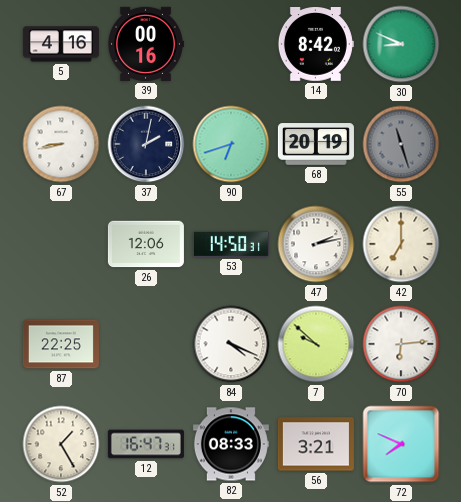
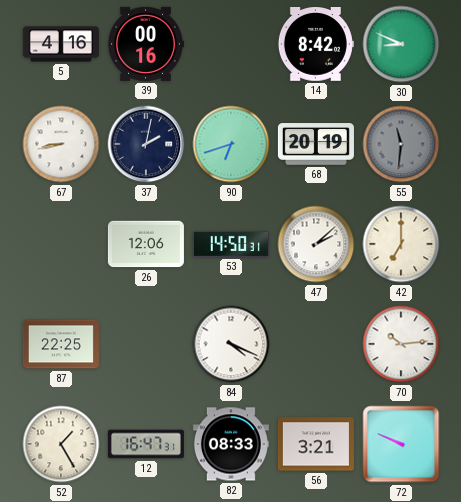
55: 11:27 -> 11:31 (401, 144)
47: 2:13 -> 2:08 (316, 244)
7: 9:52 -> none (316, 344)
70: 6:14 -> 10:14 (401, 344)
72: 7:49 -> 9:49 (401, 444)
